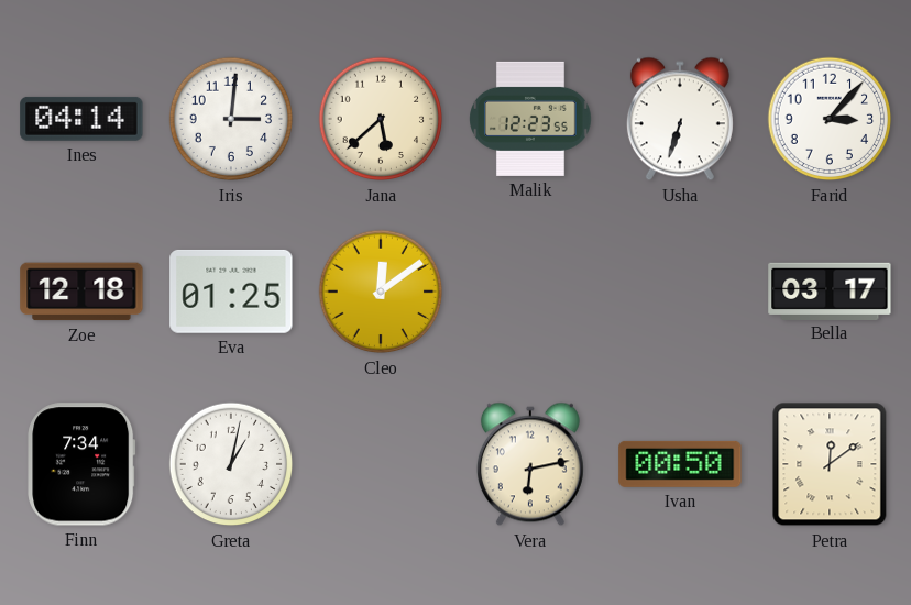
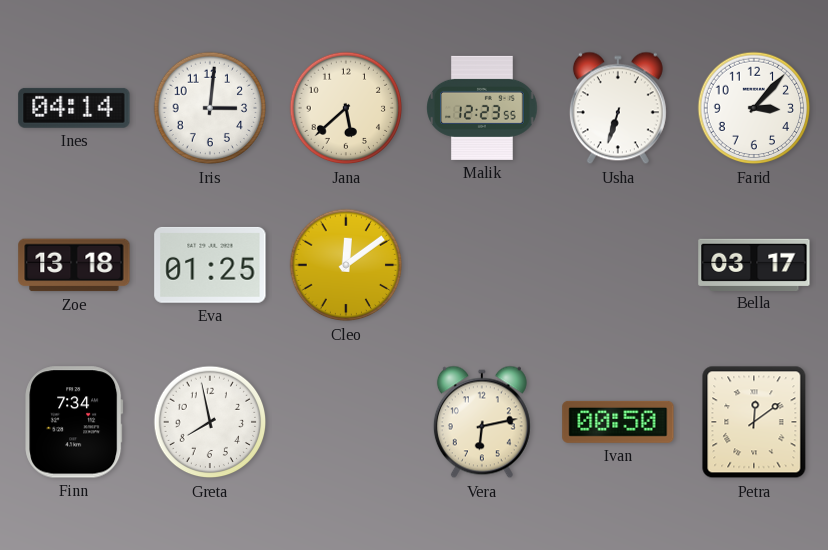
Zoe: 12:18 -> 13:18 (74, 265)
Greta: 1:02 -> 7:58 (210, 422)
